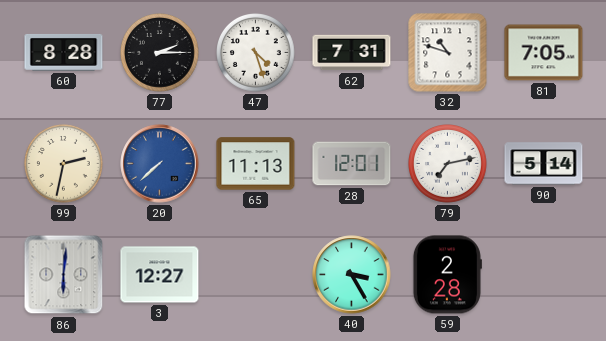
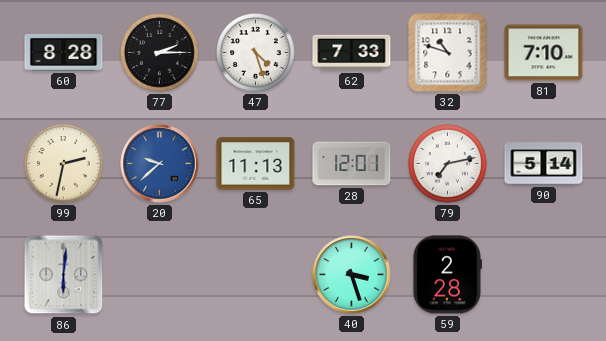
62: 7:31 -> 7:33 (352, 53)
81: 7:05 -> 7:10 (544, 53)
20: 7:38 -> 9:38 (160, 164)
3: 12:27 -> none (160, 275)
40: 3:25 -> 3:27 (352, 275)
